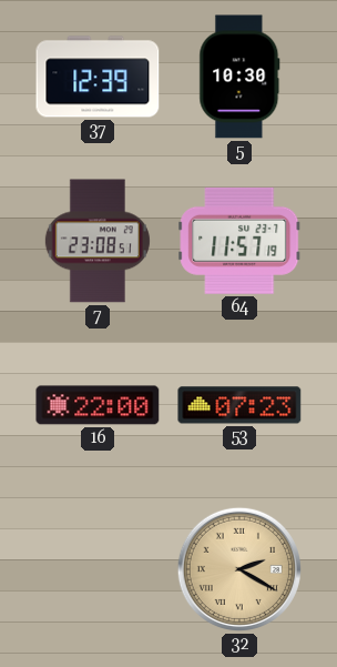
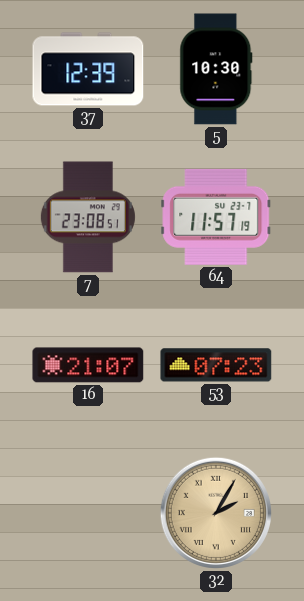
16: 22:00 -> 21:07 (88, 365)
32: 2:20 -> 2:05 (216, 513)
